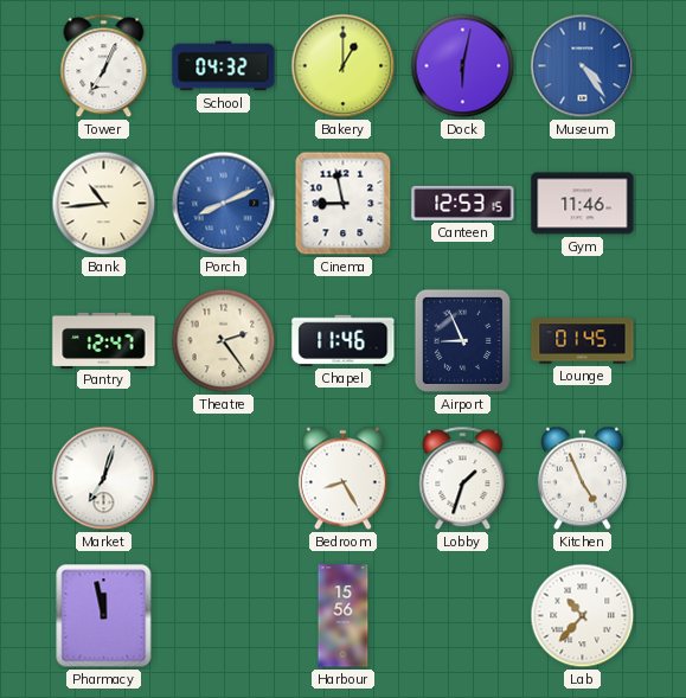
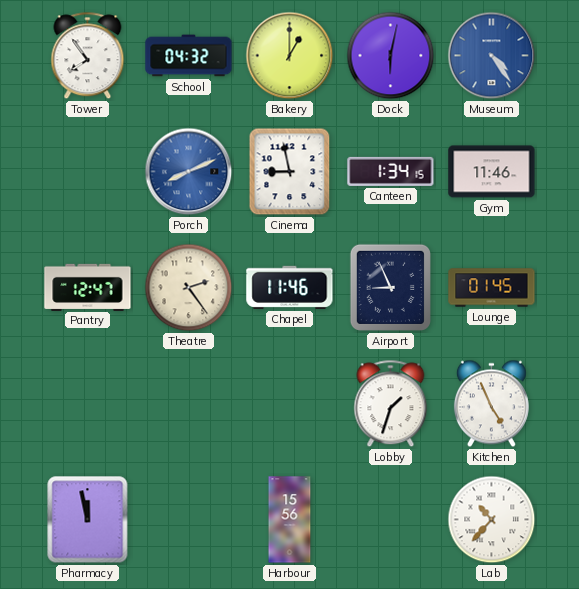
Tower: 7:04 -> 7:54 (88, 56)
Bank: 10:44 -> none (104, 204)
Canteen: 12:53 -> 1:34 (391, 171)
Market: 7:03 -> none (104, 479)
Bedroom: 8:25 -> none (342, 479)
